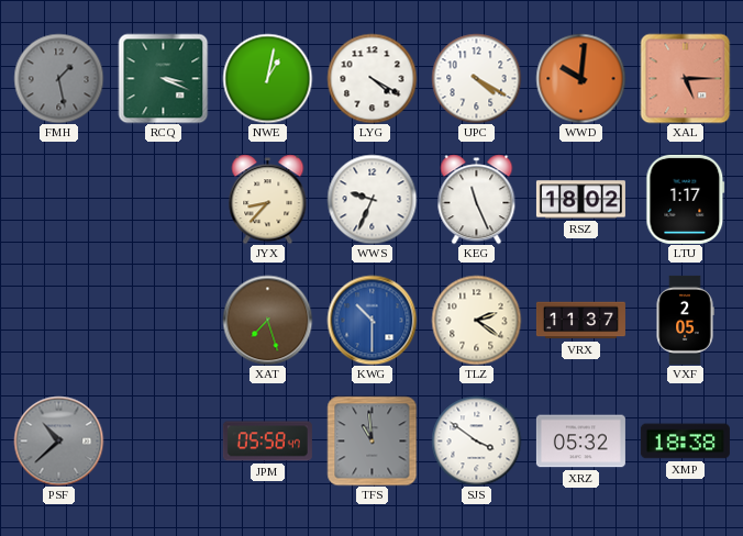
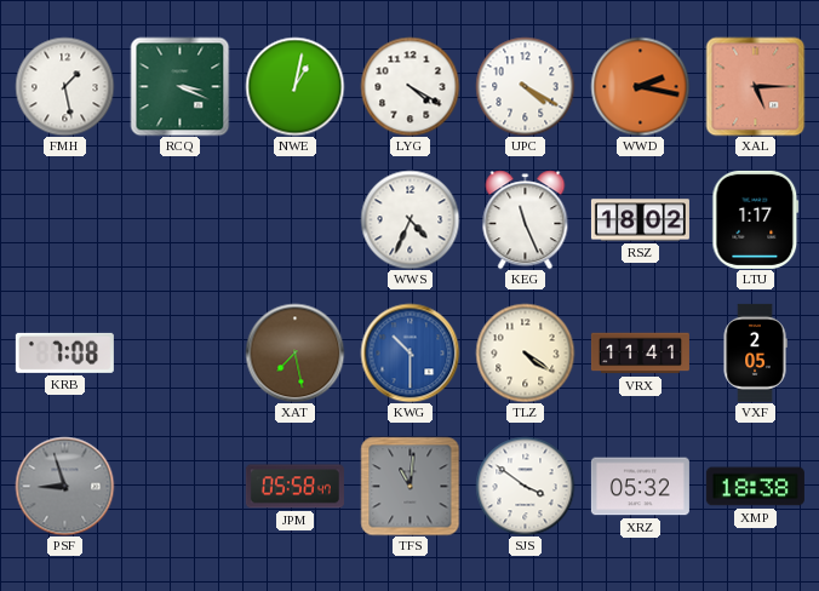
FMH dial: grey -> white (64, 86)
WWD: 10:01 -> 2:17 (640, 86)
JYX: 8:37 -> none (268, 199)
WWS: 9:34 -> 4:34 (409, 219)
KRB: none -> 7:08 (64, 352)
XAT: 7:27 -> 7:28 (294, 352)
TLZ: 2:21 -> 4:21 (525, 352)
VRX: 11:37 -> 11:41 (640, 354)
PSF: 10:38 -> 8:57 (64, 486)
TFS: 10:59 -> 11:01 (409, 486)
